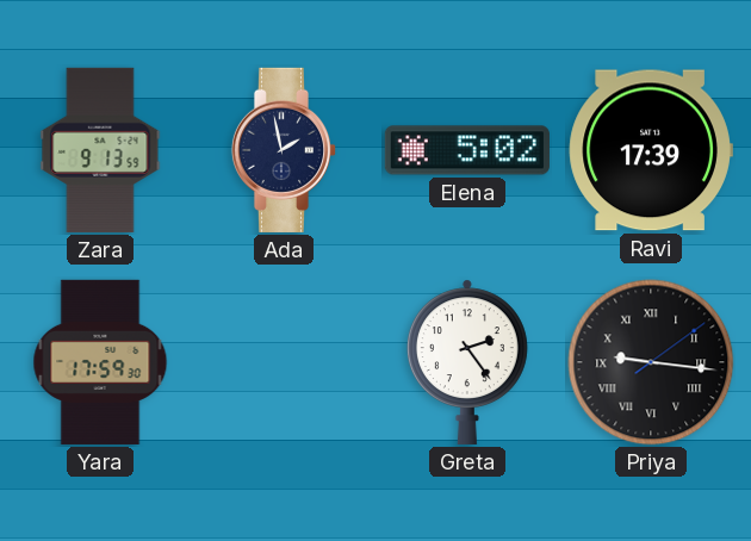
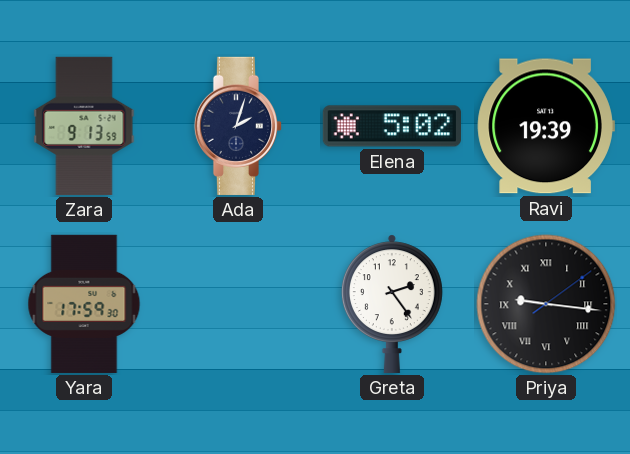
Ada: 1:58 -> 2:03 (238, 126)
Ravi: 17:39 -> 19:39 (546, 126)
